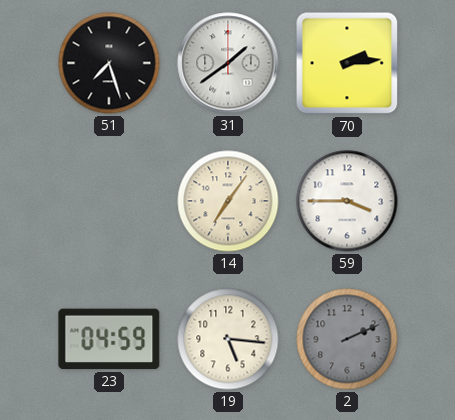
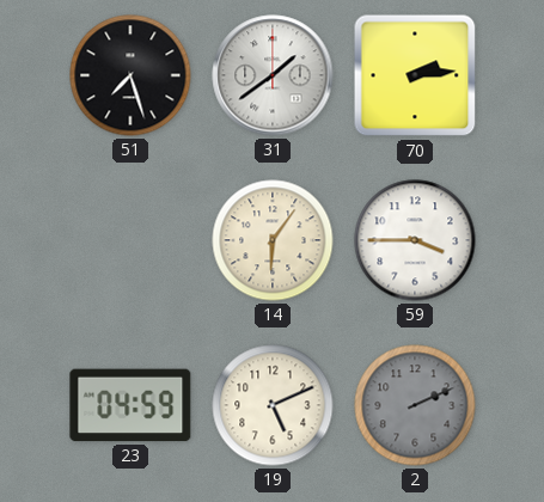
14: 7:06 -> 6:06 (273, 240)
19: 5:16 -> 5:11 (273, 405)
